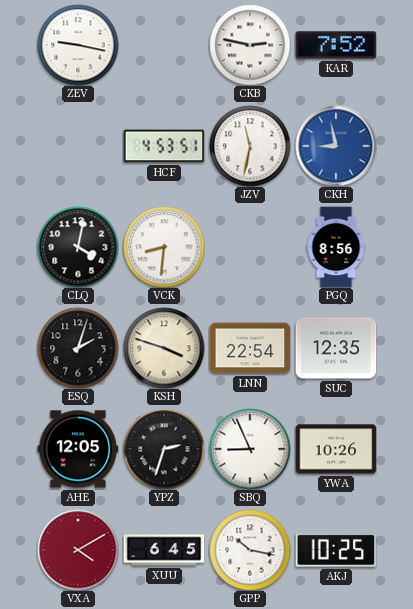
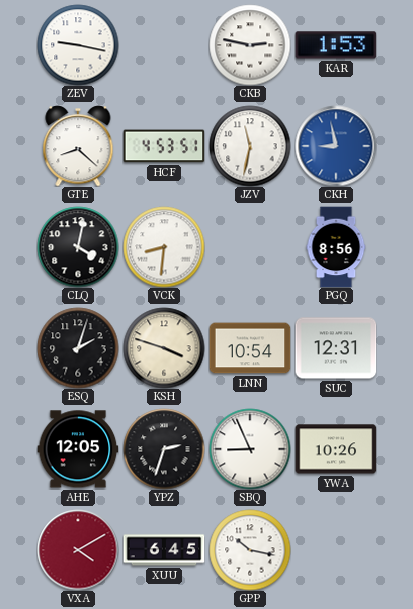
KAR: 7:52 -> 1:53 (336, 45)
GTE: none -> 8:22 (78, 146)
LNN: 22:54 -> 10:54 (250, 348)
SUC: 12:35 -> 12:31 (336, 348)
AKJ: 10:25 -> none (336, 551)
